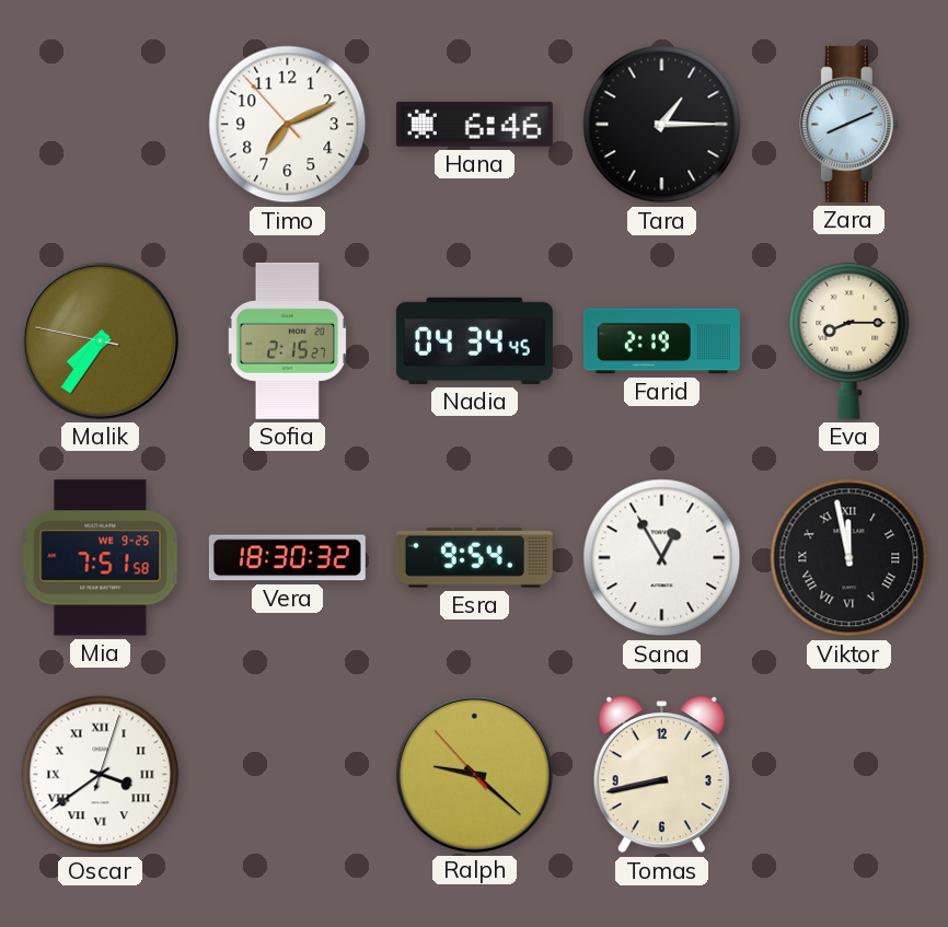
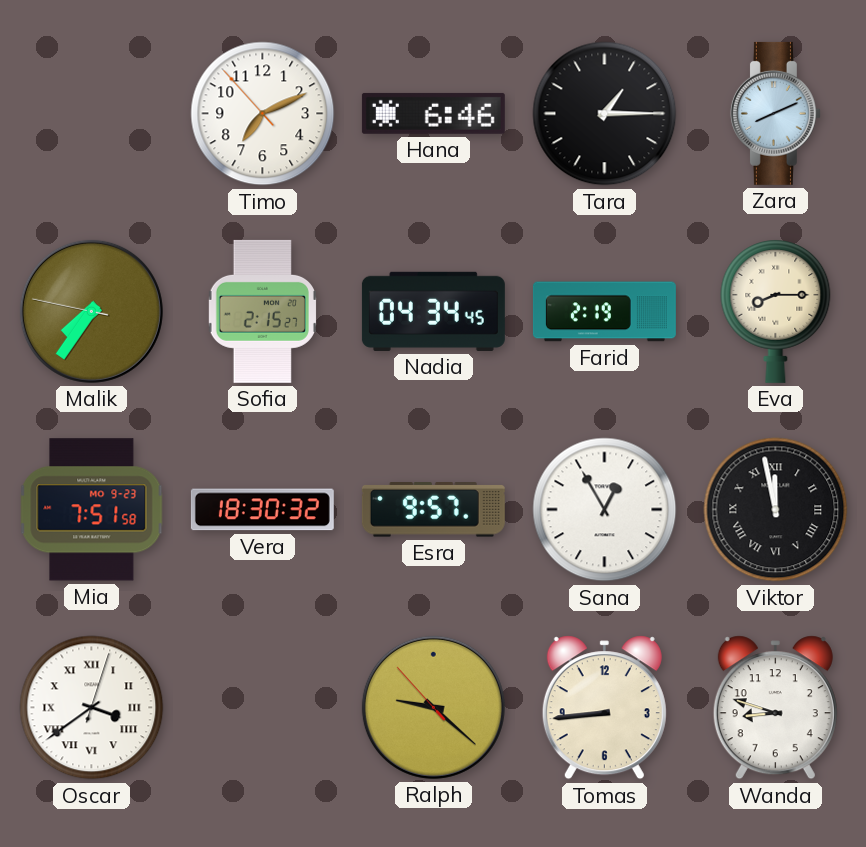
Mia date: WE 9-25 -> MO 9-23 (92, 510)
Esra: 9:54 -> 9:57 (433, 510)
Tomas: 8:43 -> 8:44 (604, 708)
Wanda: none -> 8:48 (775, 708)
